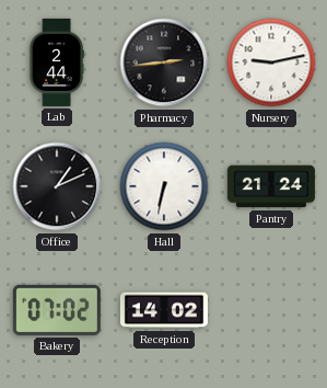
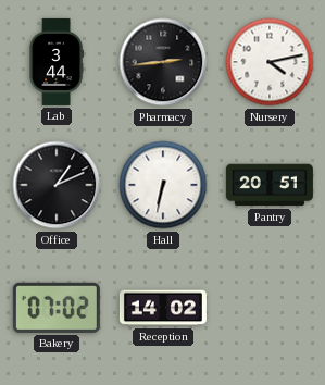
Lab: 2:44 -> 3:44 (57, 62)
Nursery: 9:13 -> 4:13 (270, 62)
Pantry: 21:24 -> 20:51 (270, 185)
